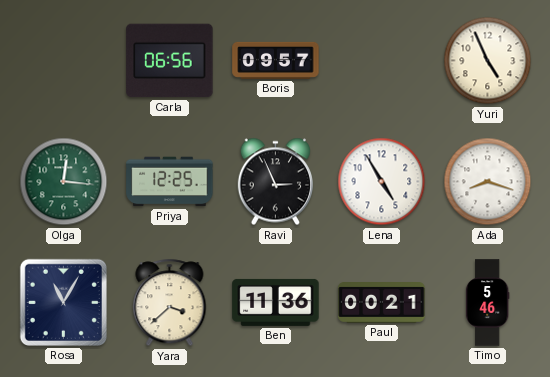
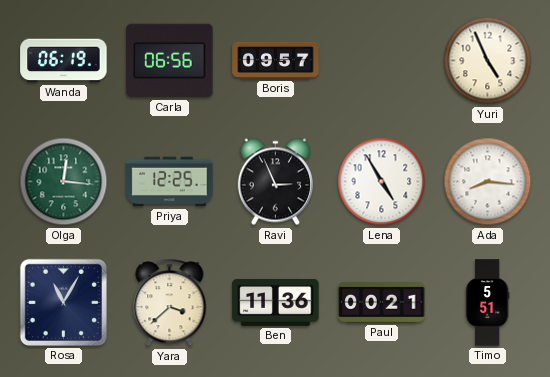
Wanda: none -> 06:19 (64, 61)
Ada: 8:18 -> 8:16 (488, 182)
Timo: 5:46 -> 5:51 (487, 303)
